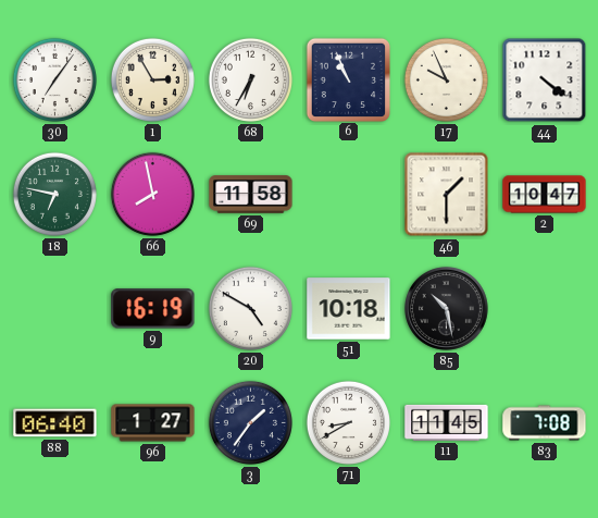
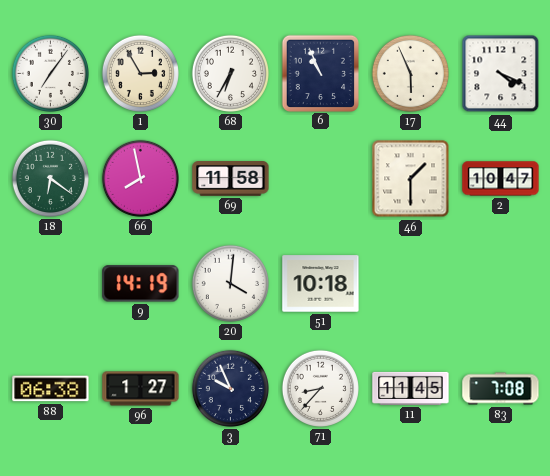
17: 9:56 -> 5:56 (410, 73)
44: 4:21 -> 4:19 (501, 74)
18: 6:47 -> 6:21 (50, 178)
9: 16:19 -> 14:19 (141, 284)
20: 4:50 -> 4:01 (230, 283)
85: 10:28 -> none (447, 309)
88: 06:40 -> 06:38 (51, 389)
3: 1:36 -> 9:56 (230, 388)
71: 8:40 -> 8:37 (320, 388)
